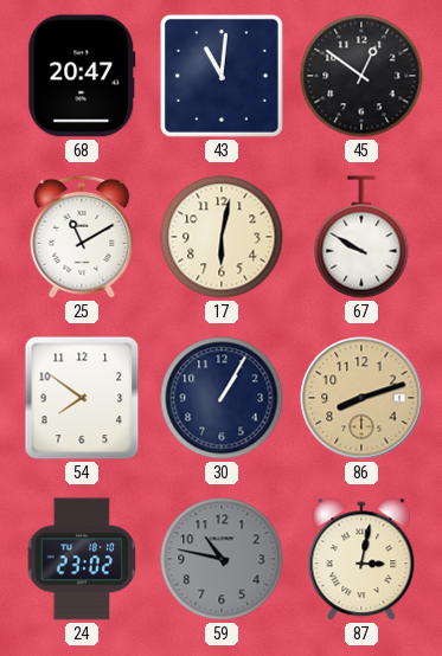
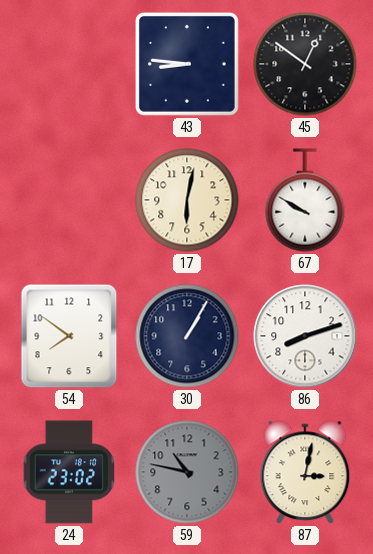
68: 20:47 -> none (82, 76)
43: 11:01 -> 8:46 (187, 64)
25: 11:10 -> none (82, 237)
86 dial: champagne -> white (305, 336)
